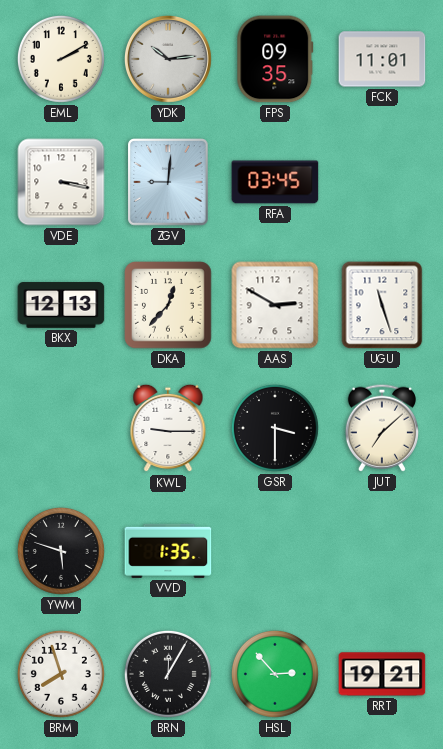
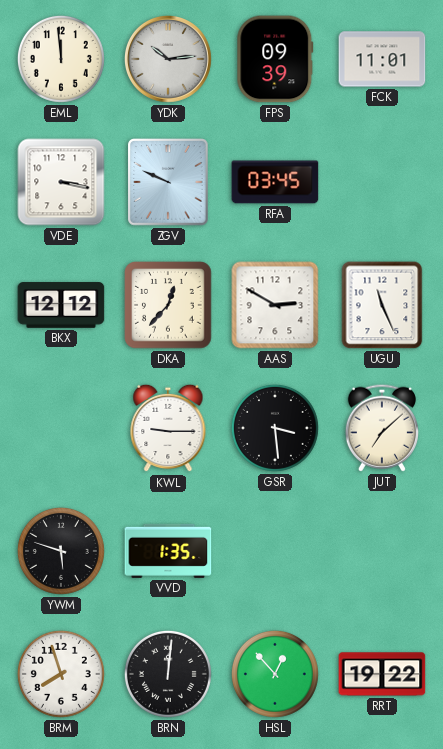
EML: 2:10 -> 11:59 (61, 59)
FPS: 09:35 -> 09:39 (275, 59)
ZGV: 9:01 -> 9:49 (169, 182)
BKX: 12:13 -> 12:12 (61, 305)
UGU: 11:27 -> 11:26 (382, 305)
GSR: 3:30 -> 3:29 (275, 428)
BRN: 12:05 -> 12:01 (168, 674)
HSL: 2:53 -> 12:53 (275, 674)
RRT: 19:21 -> 19:22 (382, 674)
